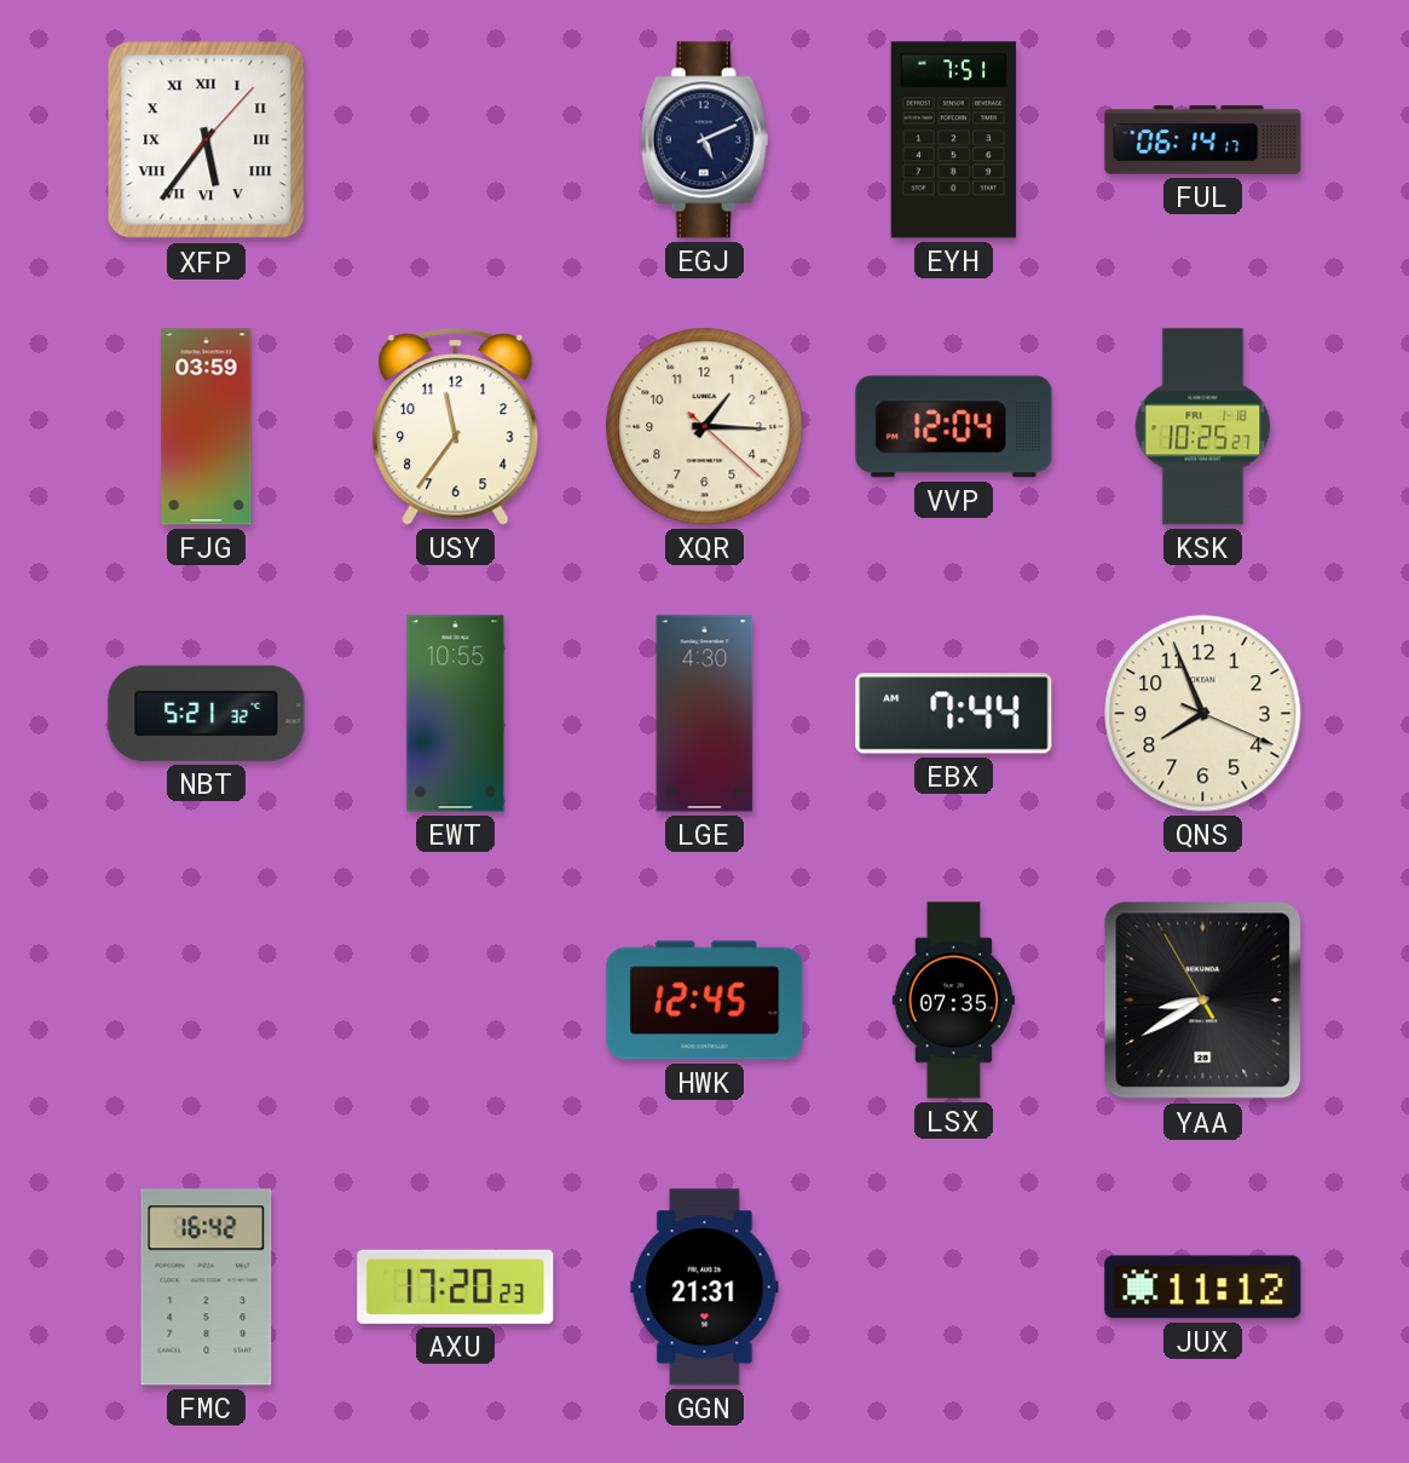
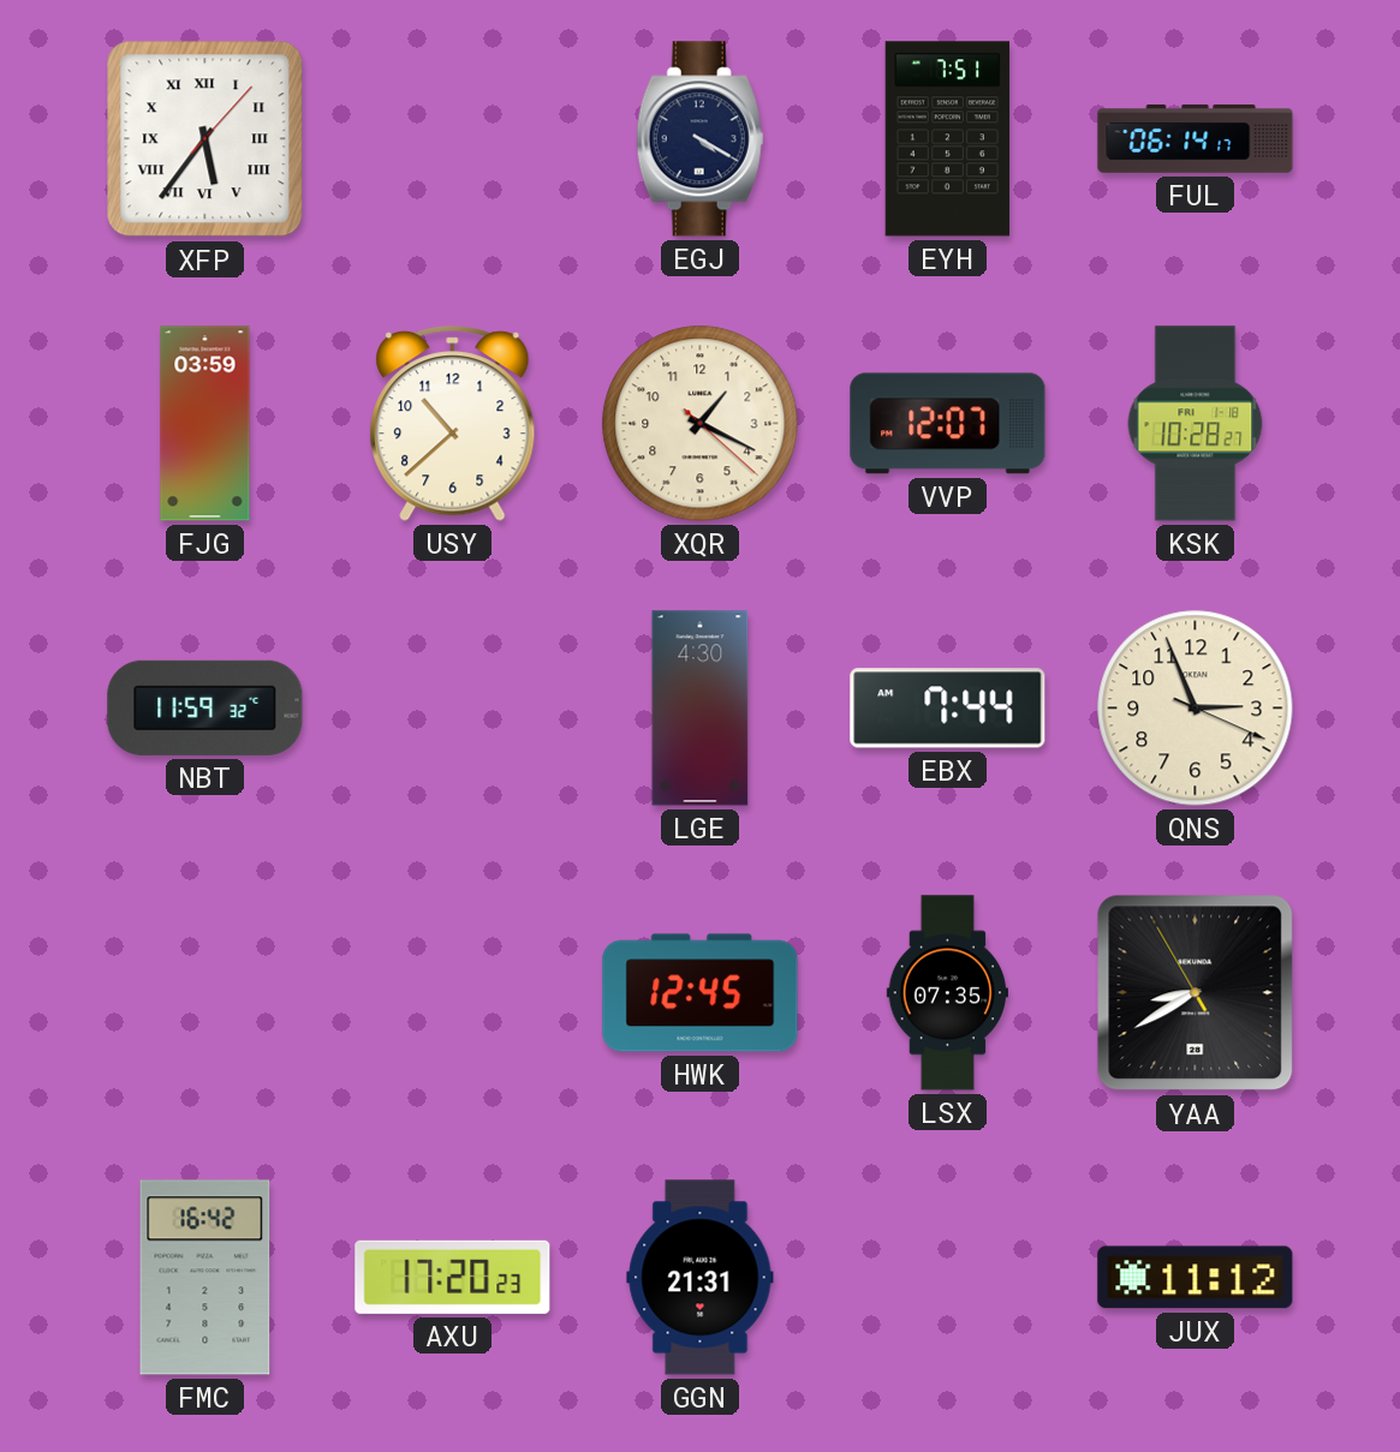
EGJ: 5:11 -> 4:20 (701, 139)
USY: 11:36 -> 10:38 (453, 424)
XQR: 1:15 -> 1:19 (701, 424)
VVP: 12:04 -> 12:07 (948, 424)
KSK: 10:25 -> 10:28 (1196, 424)
NBT: 5:21 -> 11:59 (205, 707)
EWT: 10:55 -> none (456, 714)
QNS: 7:56 -> 2:56 (1196, 709)
